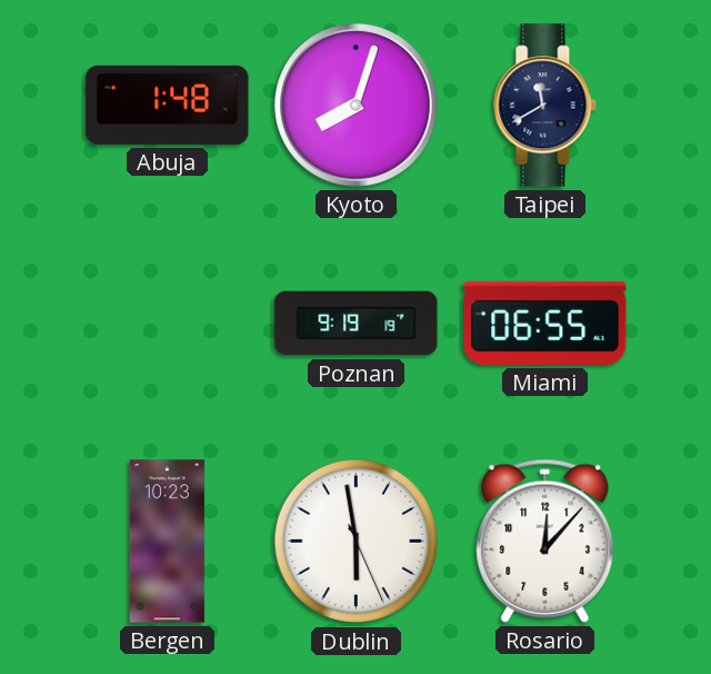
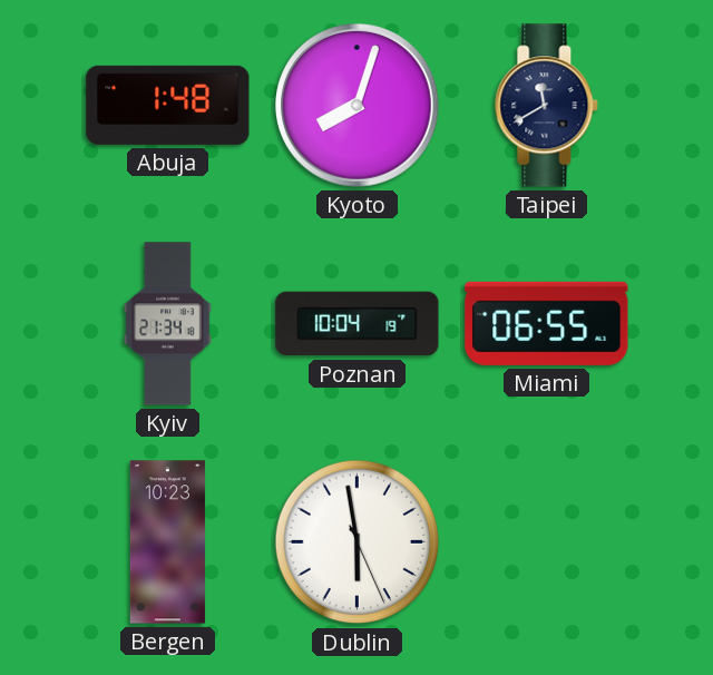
Kyiv: none -> 21:34 (168, 324)
Poznan: 9:19 -> 10:04 (358, 324)
Rosario: 12:07 -> none (545, 541)
